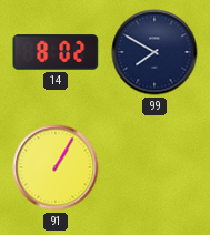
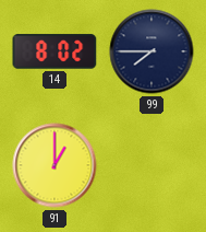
99: 7:50 -> 7:45 (152, 51)
91: 1:05 -> 1:00 (54, 165)
